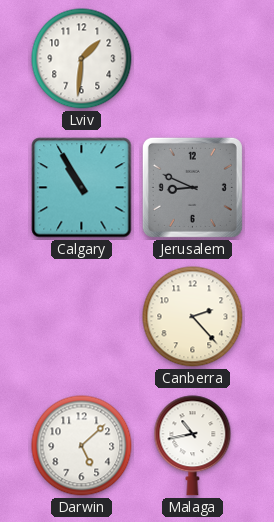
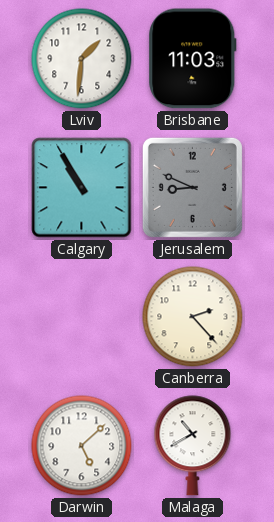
Brisbane: none -> 11:03 (193, 59)
Malaga: 10:43 -> 10:40 (193, 446)
